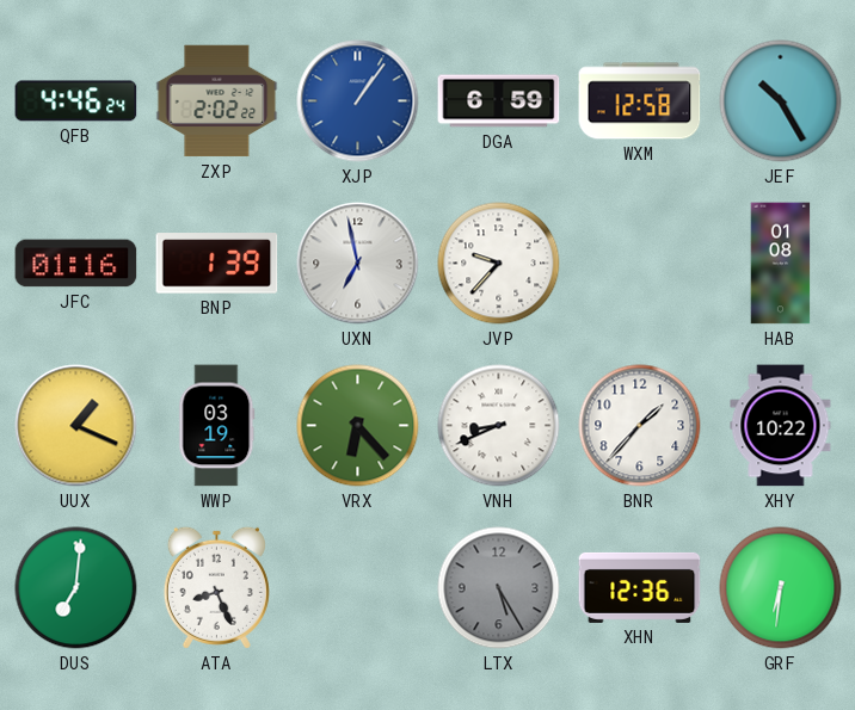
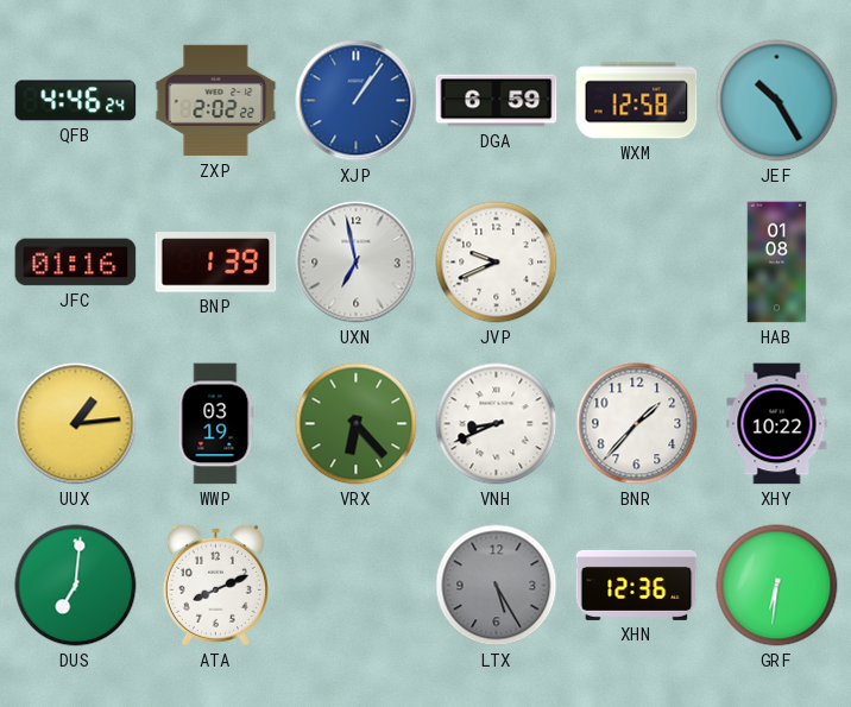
JVP: 9:37 -> 9:41 (497, 263)
UUX: 1:19 -> 1:14 (76, 424)
ATA: 8:26 -> 8:11 (215, 585)
